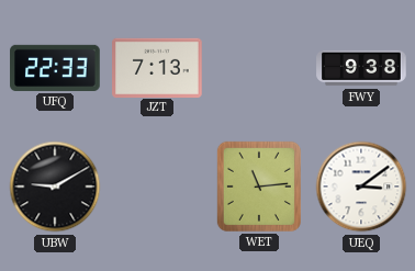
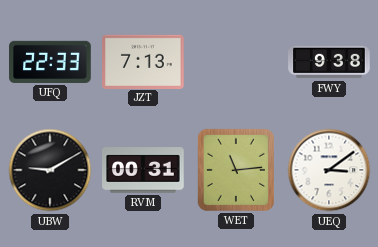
RVM: none -> 00:31 (143, 170)
